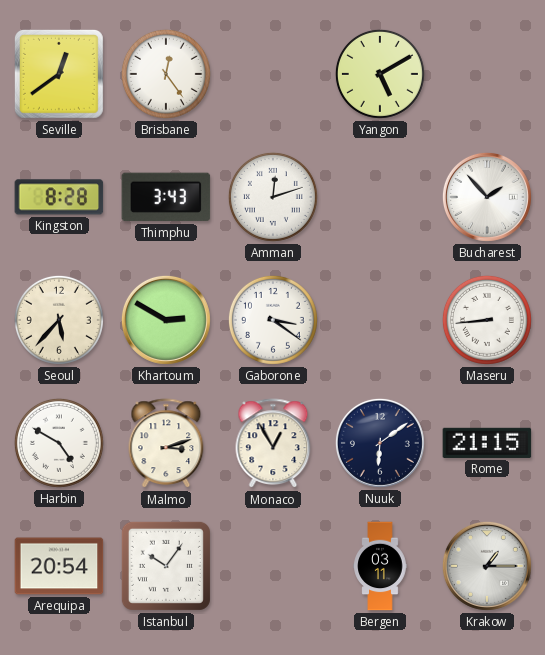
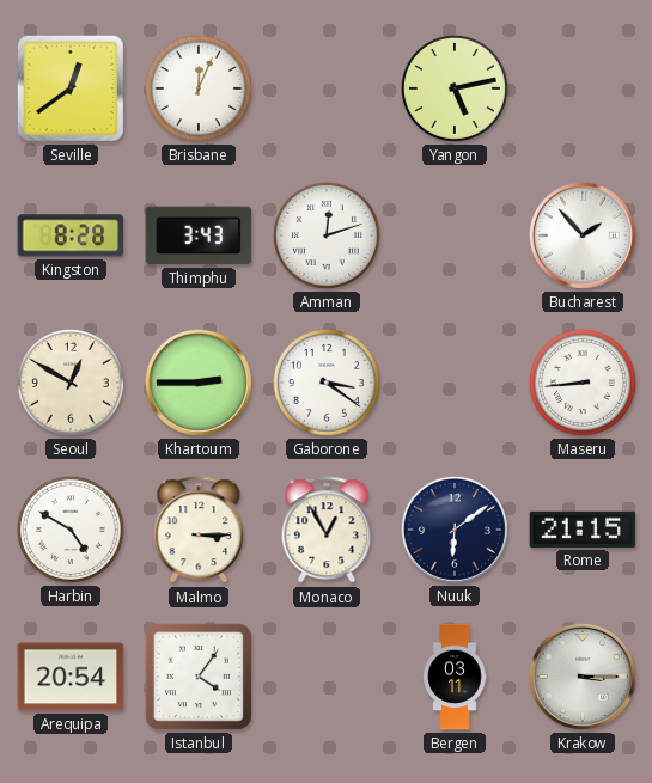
Brisbane: 12:24 -> 12:04 (199, 88)
Yangon: 5:10 -> 5:13 (455, 88)
Seoul: 5:37 -> 12:50 (71, 383)
Khartoum: 2:50 -> 2:45 (199, 383)
Malmo: 3:12 -> 3:15 (199, 531)
Istanbul: 10:06 -> 4:06 (199, 677)
Krakow: 1:15 -> 3:15 (583, 677)
